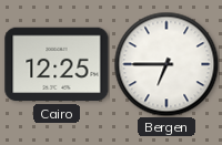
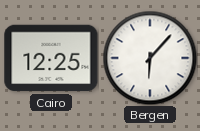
Bergen: 6:45 -> 6:07 (150, 58)
